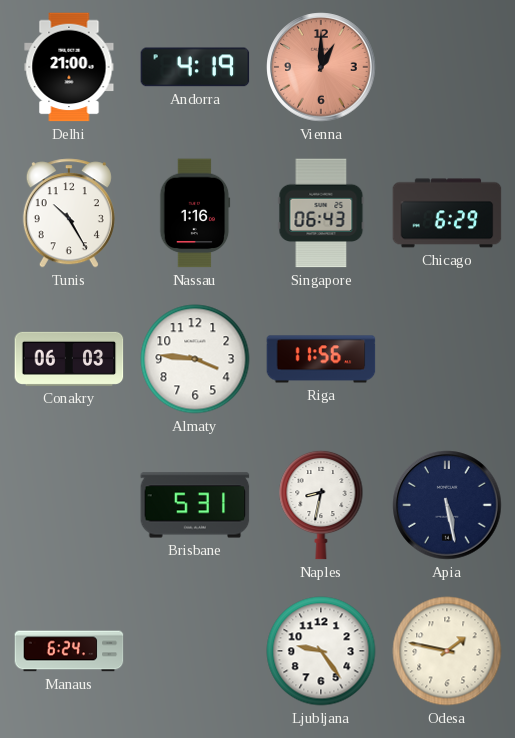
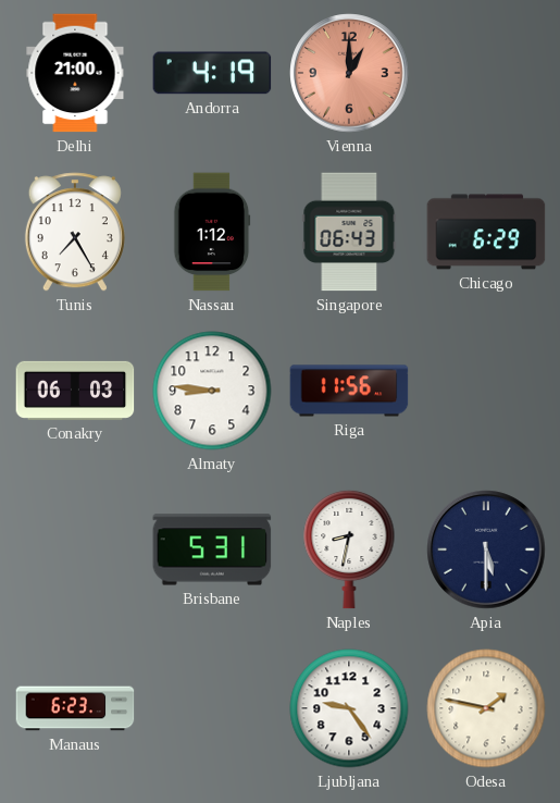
Tunis: 10:25 -> 7:25 (75, 232)
Nassau: 1:16 -> 1:12 (212, 232)
Almaty: 3:46 -> 8:46 (212, 391)
Apia: 5:28 -> 5:30 (486, 549)
Manaus: 6:24 -> 6:23 (75, 708)
